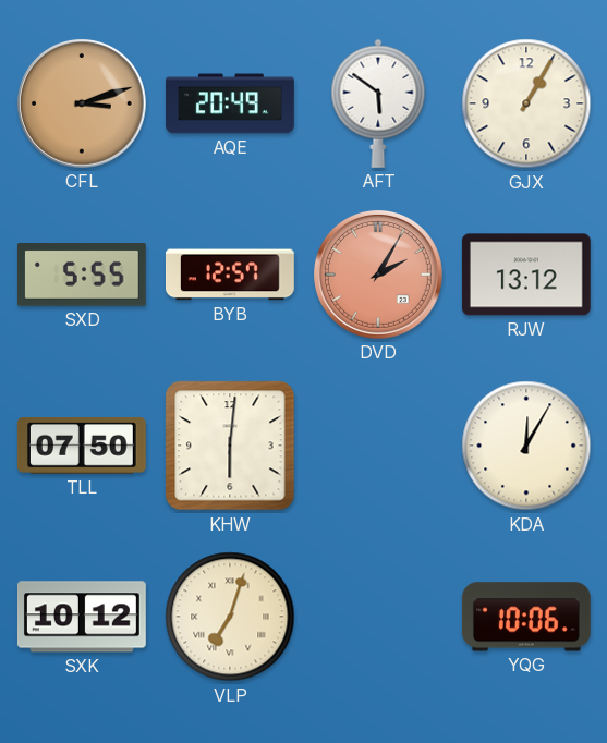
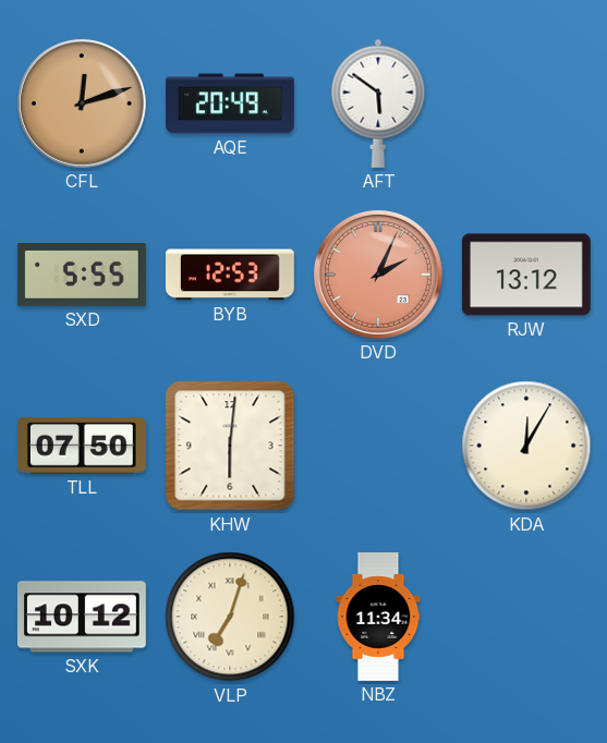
CFL: 3:12 -> 12:12 (82, 103)
GJX: 1:05 -> none (526, 103)
BYB: 12:57 -> 12:53 (230, 275)
DVD: 2:05 -> 2:04 (378, 275)
NBZ: none -> 11:34 (378, 617)
YQG: 10:06 -> none (526, 617)
